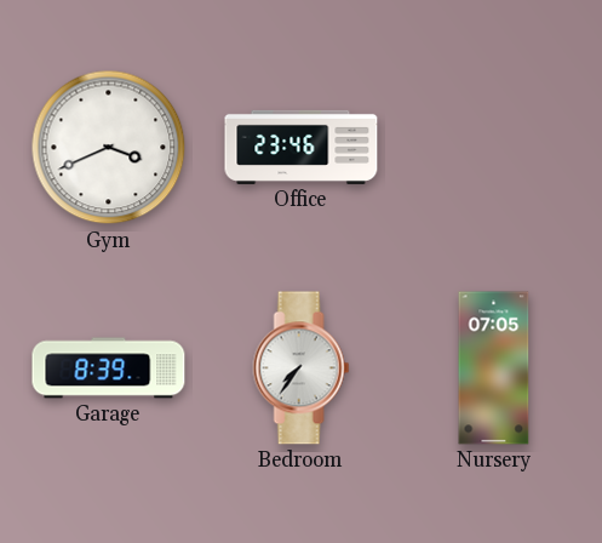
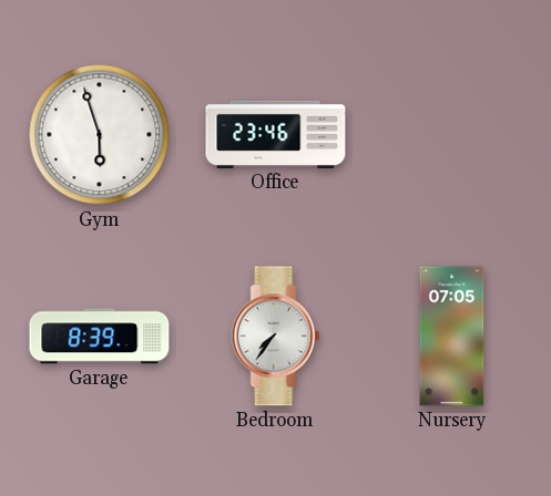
Gym: 3:41 -> 5:57 (100, 135)
